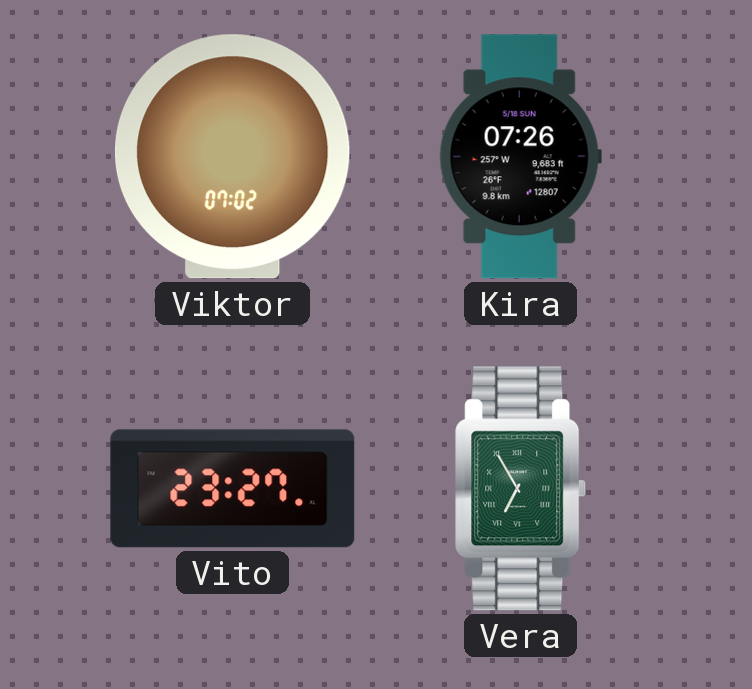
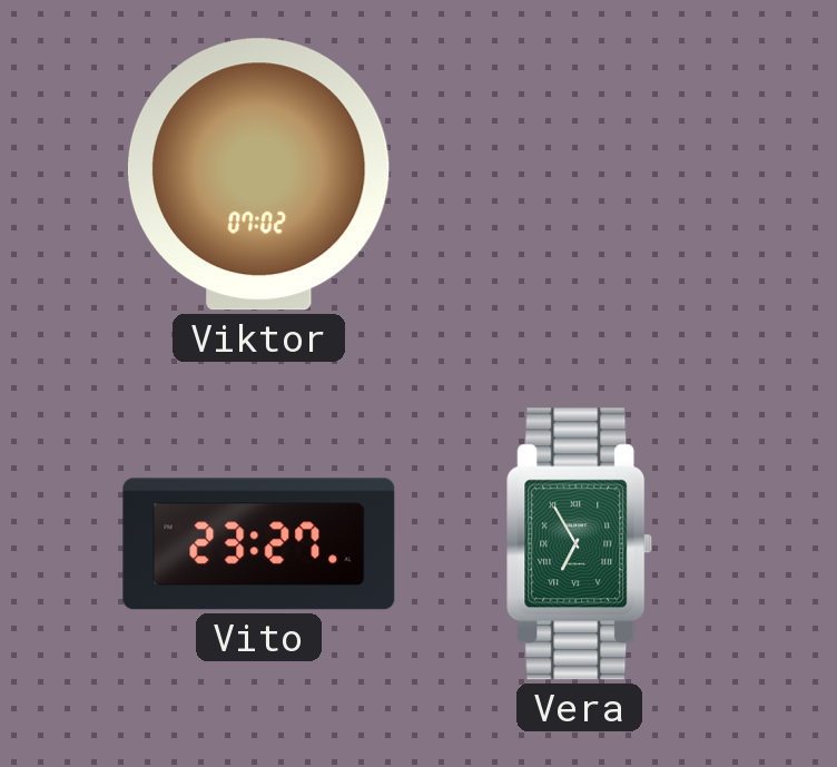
Kira: 07:26 -> none (520, 157)
